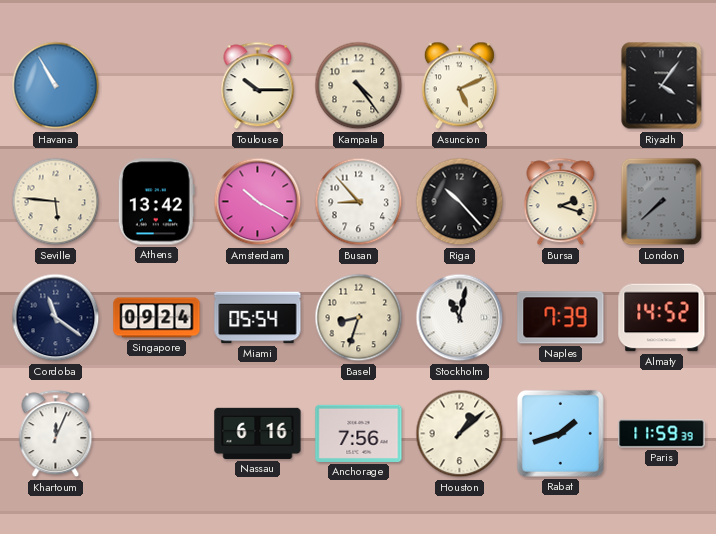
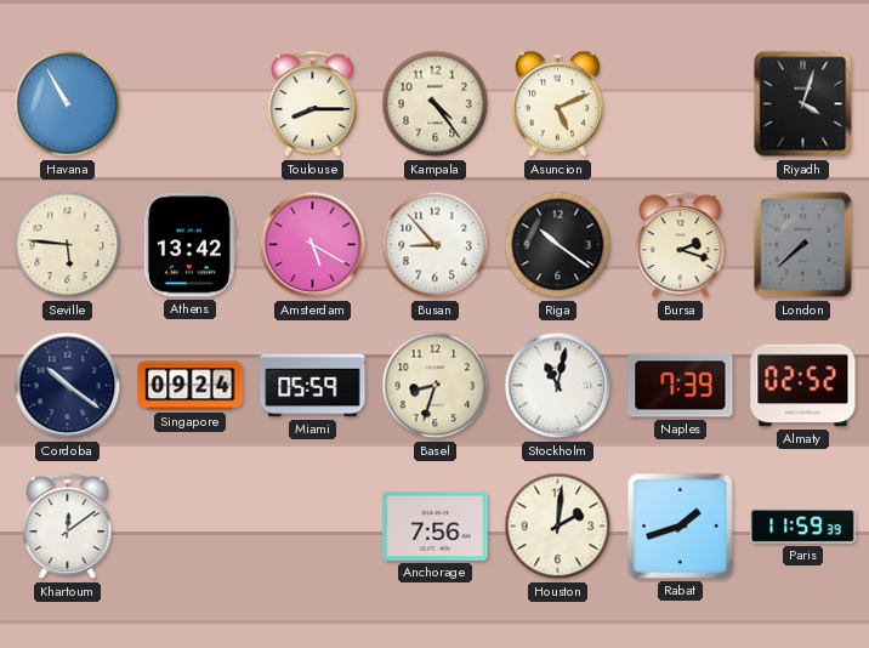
Toulouse: 10:15 -> 8:15 (313, 104)
Riyadh: 4:06 -> 4:03 (803, 104)
Amsterdam: 10:20 -> 5:20 (313, 245)
Riga: 10:23 -> 10:21 (558, 245)
Cordoba: 11:21 -> 10:21 (68, 386)
Miami: 05:54 -> 05:59 (313, 386)
Almaty: 14:52 -> 02:52 (803, 386)
Khartoum: 12:04 -> 12:09 (68, 527)
Nassau: 6:16 -> none (258, 433)
Houston: 1:08 -> 2:01 (558, 527)
